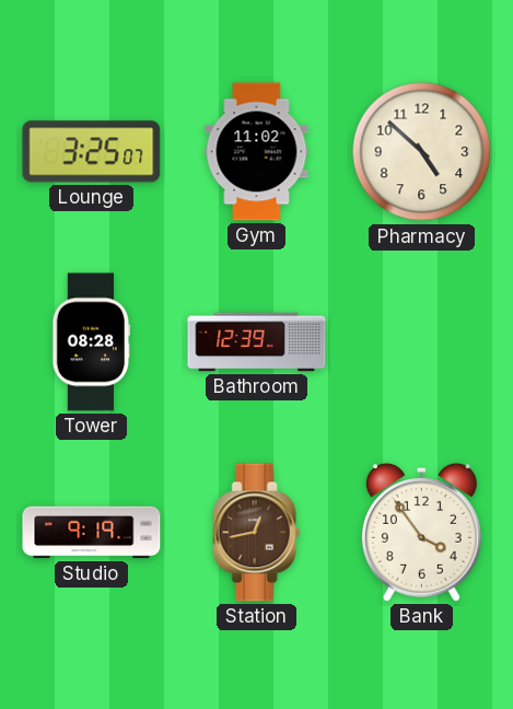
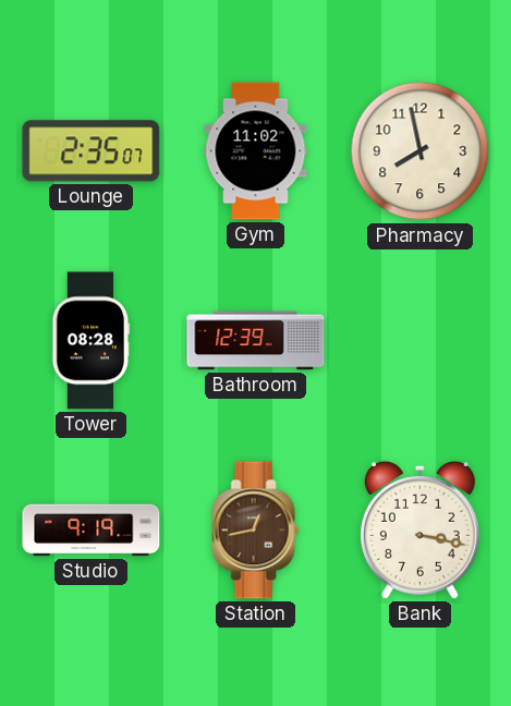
Lounge: 3:25 -> 2:35 (92, 151)
Pharmacy: 4:52 -> 7:58 (421, 151)
Bank: 3:54 -> 3:17 (419, 529)
